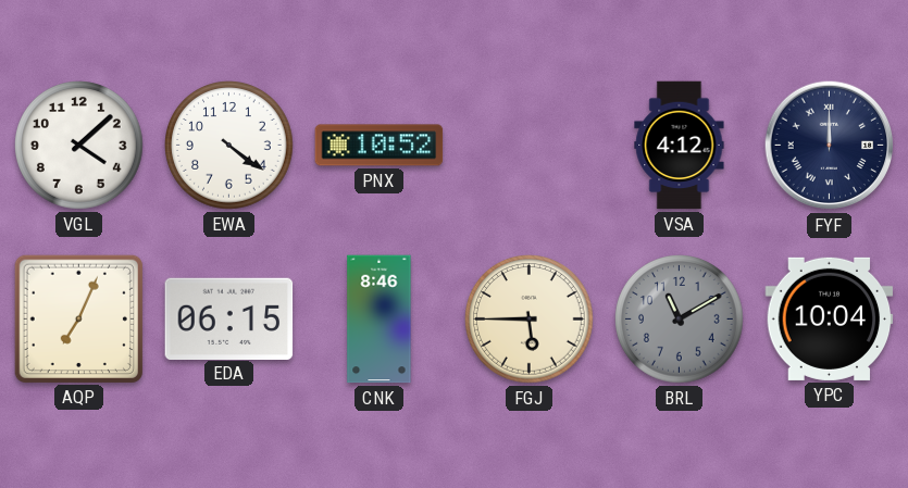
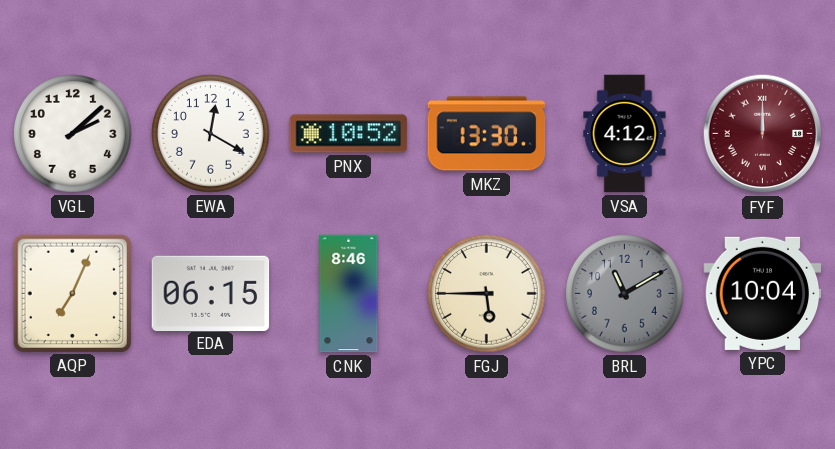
VGL: 4:08 -> 2:08 (73, 134)
EWA: 4:21 -> 12:20 (211, 134)
MKZ: none -> 13:30 (487, 134)
FYF dial: navy -> burgundy (763, 134)
